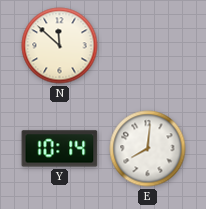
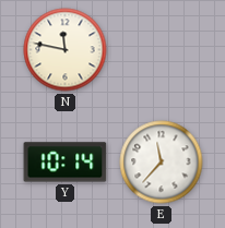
N: 11:52 -> 11:47 (66, 50)
E: 8:01 -> 11:37 (162, 163)
